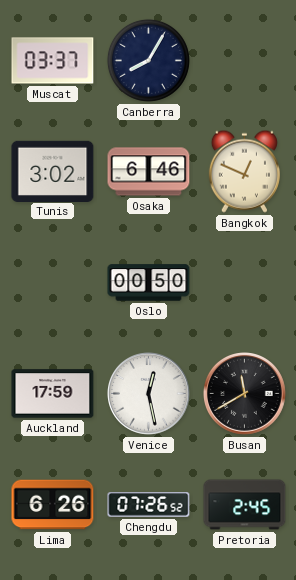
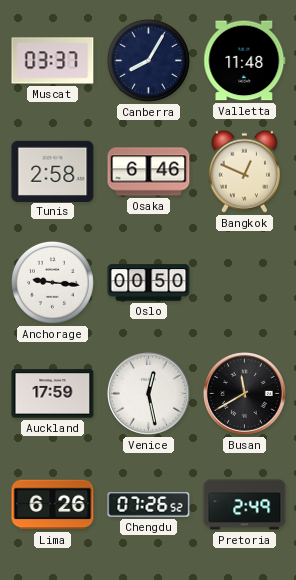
Valletta: none -> 11:48 (245, 61)
Tunis: 3:02 -> 2:58 (53, 171)
Anchorage: none -> 9:16 (52, 282)
Pretoria: 2:45 -> 2:49 (245, 505)
